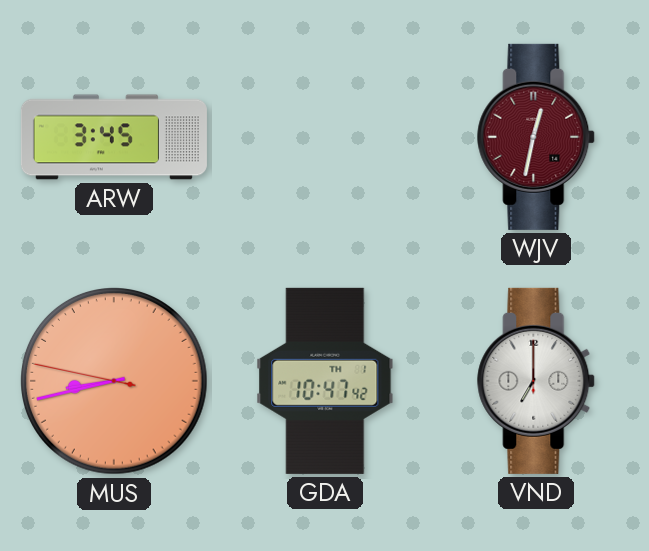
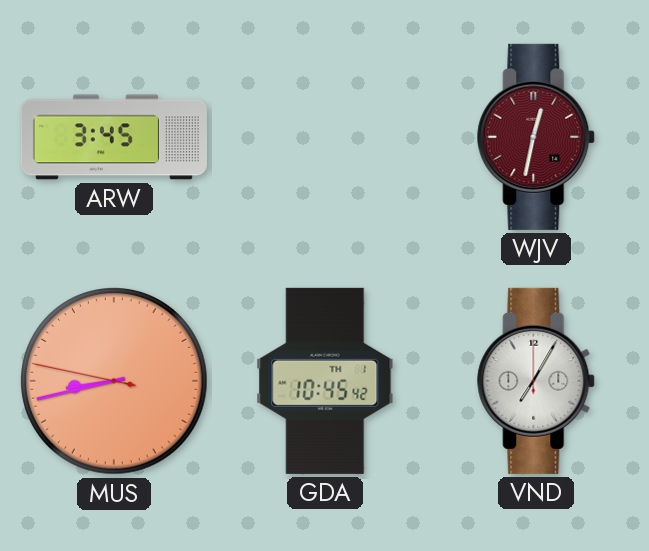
GDA: 10:47 -> 10:45 (325, 381)
VND: 7:00 -> 7:05 (537, 381)
